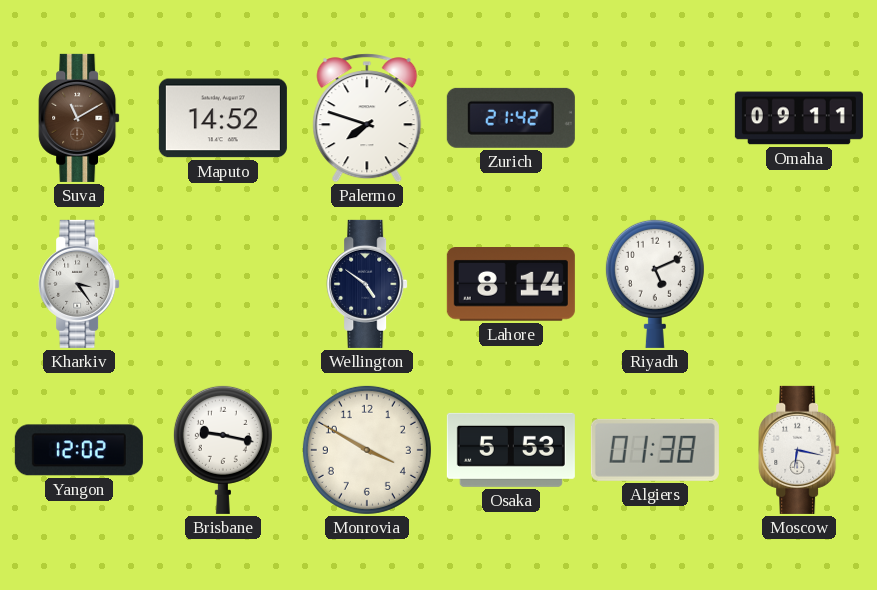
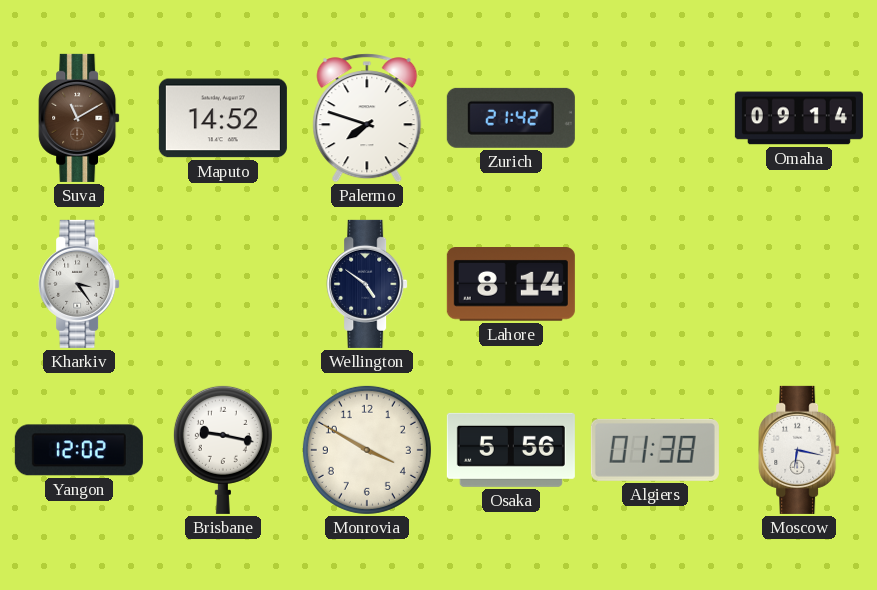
Omaha: 09:11 -> 09:14 (799, 118)
Riyadh: 5:11 -> none (655, 283)
Osaka: 5:53 -> 5:56 (511, 450)
